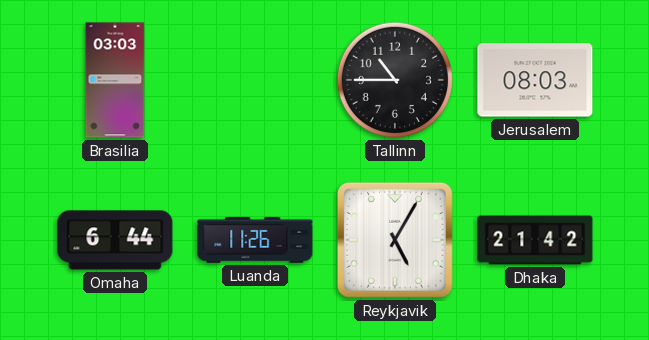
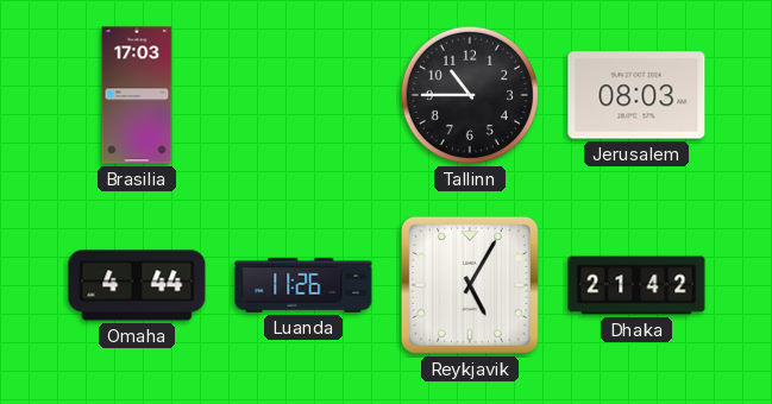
Brasilia: 03:03 -> 17:03 (137, 95)
Omaha: 6:44 -> 4:44 (137, 285)
